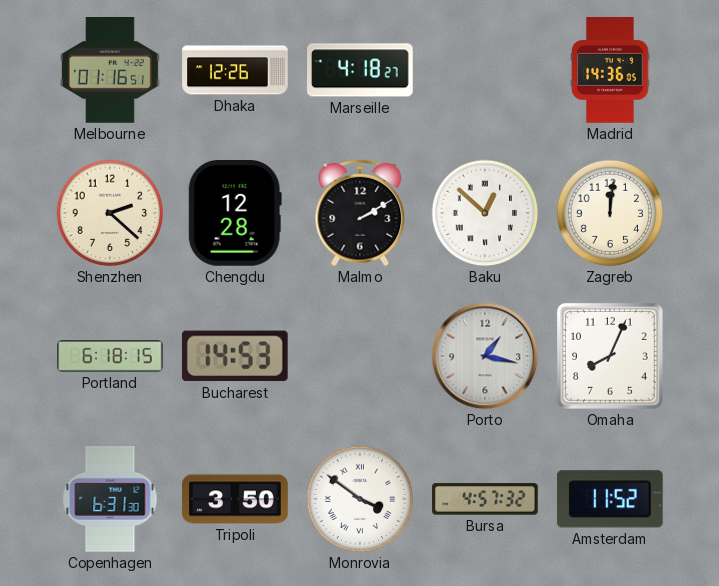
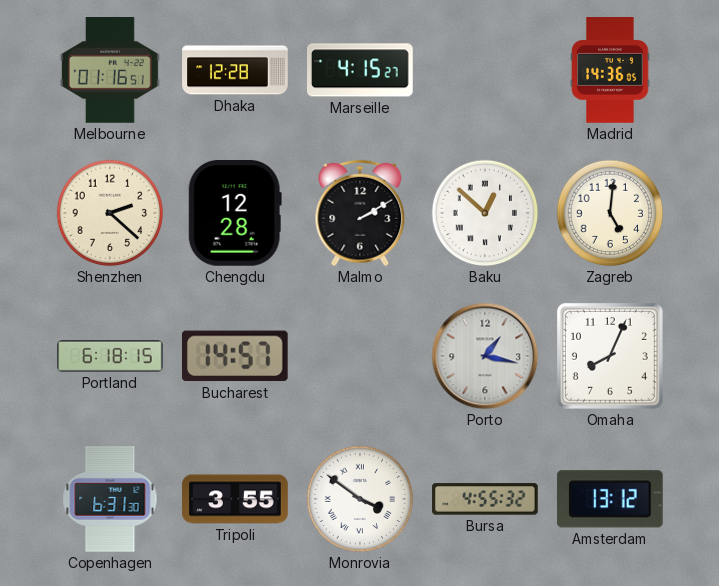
Dhaka: 12:26 -> 12:28 (235, 70)
Marseille: 4:18 -> 4:15 (361, 70)
Zagreb: 12:01 -> 5:01 (610, 213)
Bucharest: 14:53 -> 14:57 (235, 356)
Tripoli: 3:50 -> 3:55 (235, 499)
Bursa: 4:57 -> 4:55 (485, 499)
Amsterdam: 11:52 -> 13:12 (610, 499)
